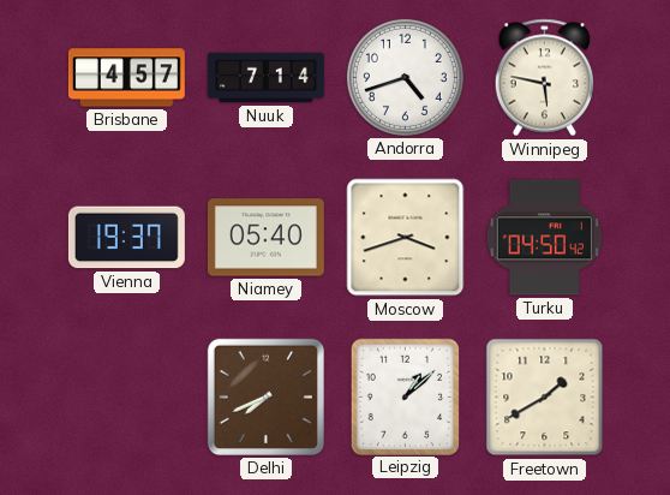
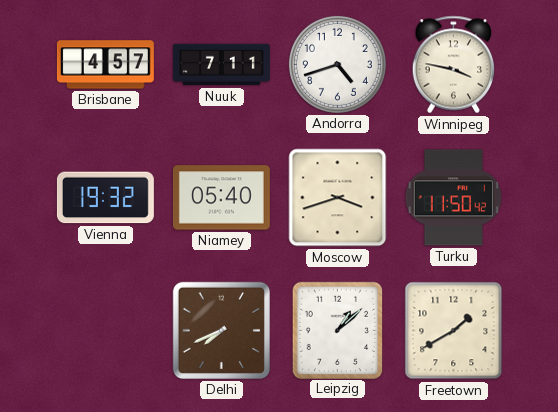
Nuuk: 7:14 -> 7:11 (221, 65)
Winnipeg: 5:47 -> 3:47 (454, 65)
Vienna: 19:37 -> 19:32 (105, 198)
Turku: 04:50 -> 11:50 (454, 198)
